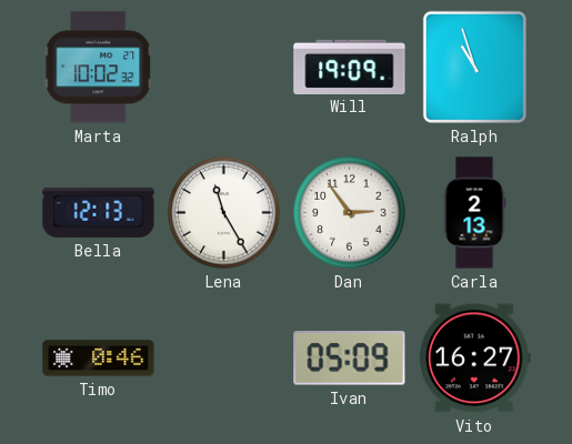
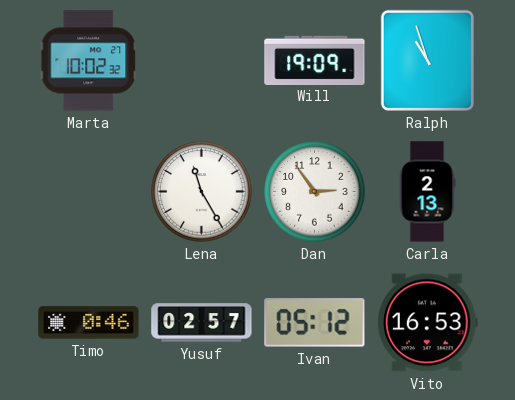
Bella: 12:13 -> none (99, 212)
Yusuf: none -> 02:57 (202, 323)
Ivan: 05:09 -> 05:12 (315, 323)
Vito: 16:27 -> 16:53 (428, 323)
